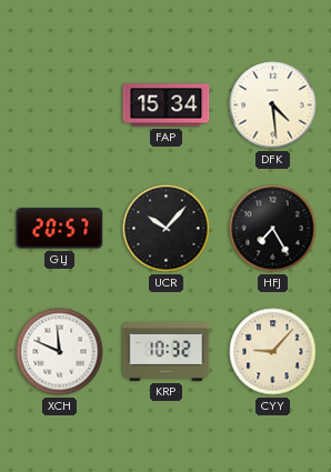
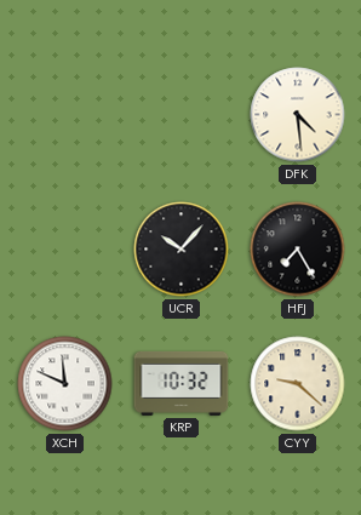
FAP: 15:34 -> none (167, 106)
GLJ: 20:57 -> none (60, 229)
CYY: 9:07 -> 9:22 (298, 384)
